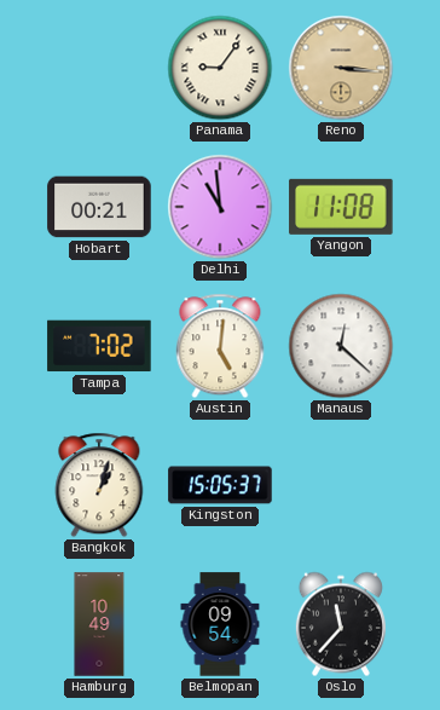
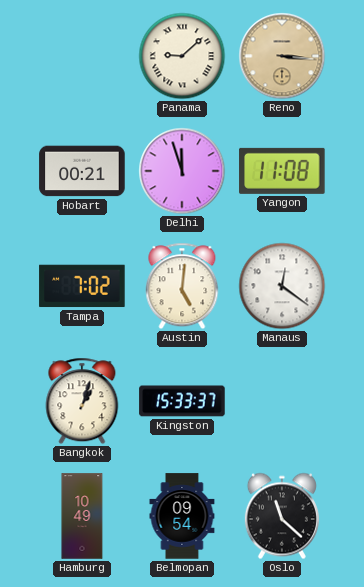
Panama: 9:06 -> 9:08 (182, 56)
Delhi: 10:59 -> 11:57 (182, 171)
Manaus: 12:22 -> 12:21 (282, 286)
Kingston: 15:05 -> 15:33 (182, 401)
Oslo: 11:37 -> 11:22 (282, 516)
